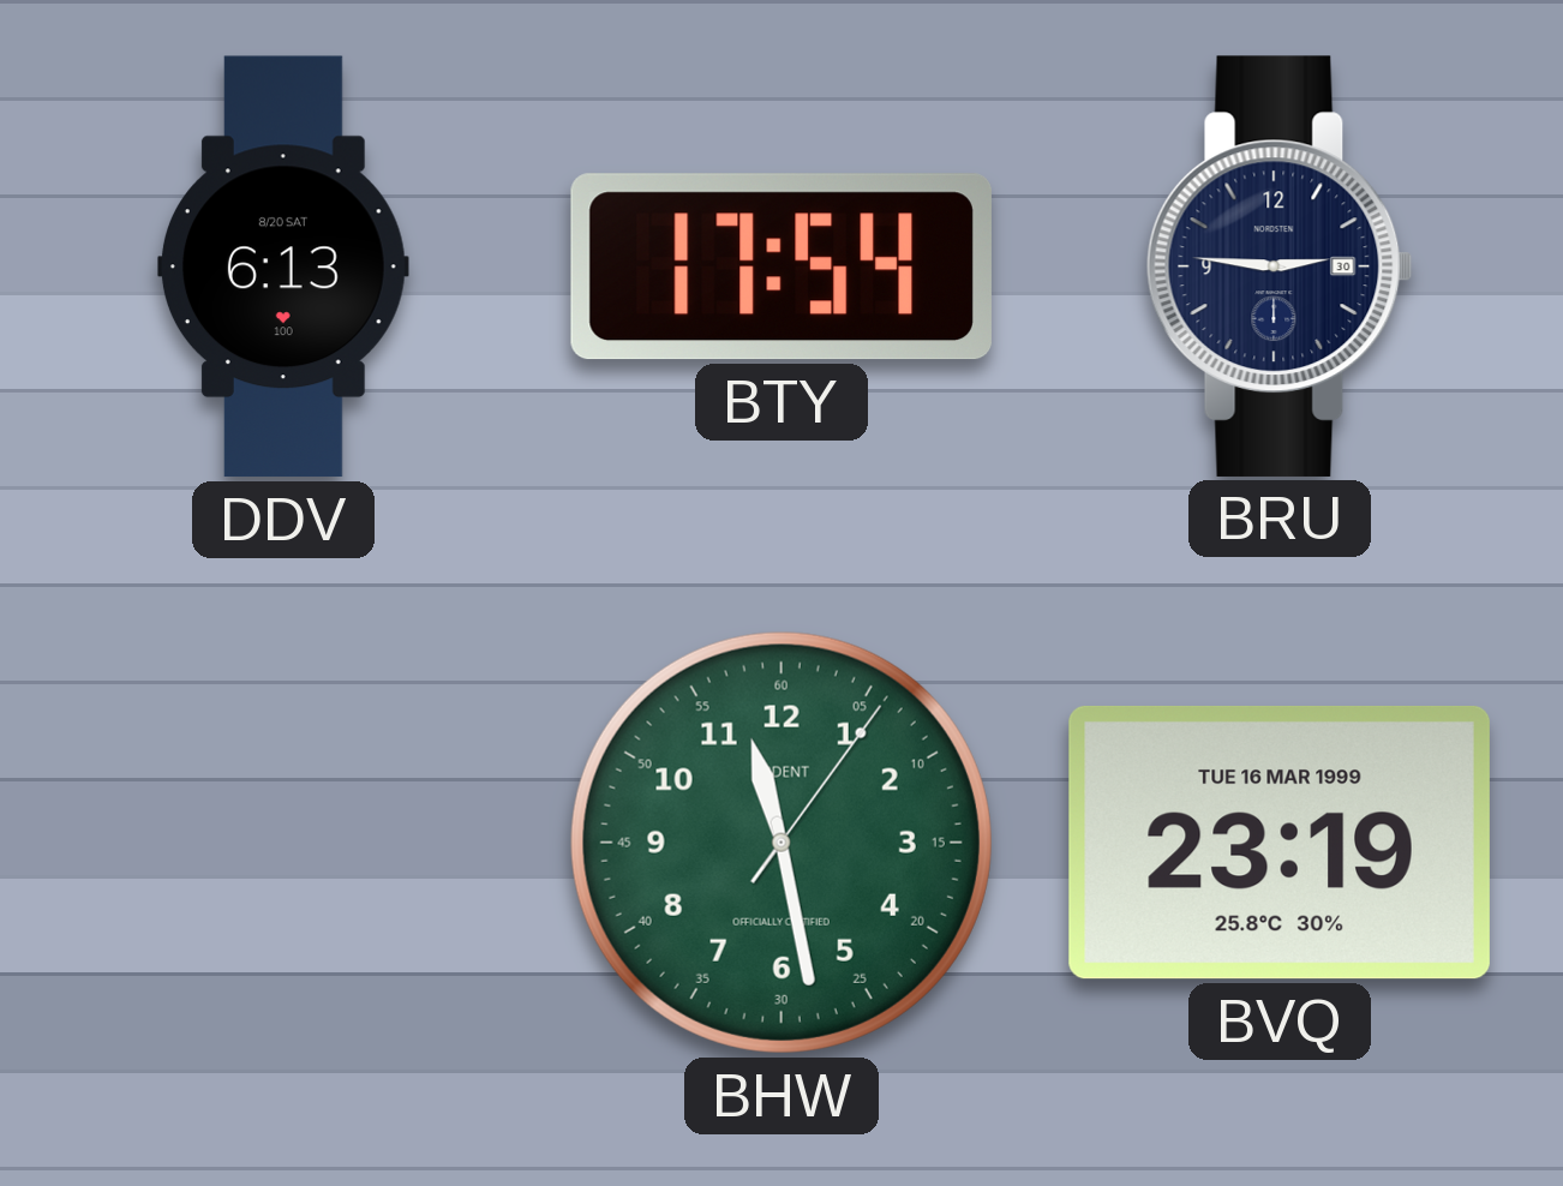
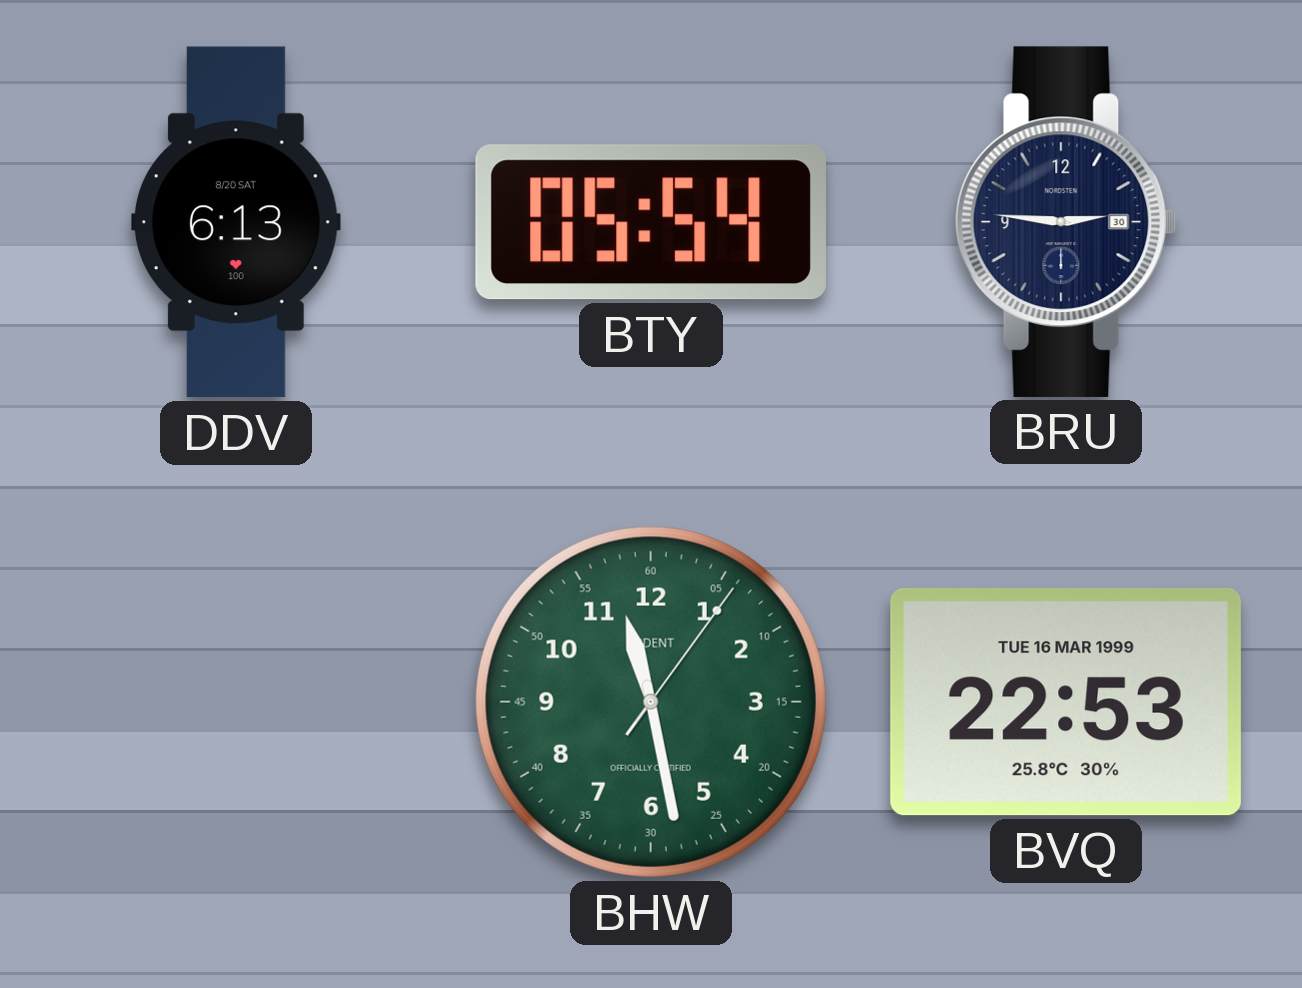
BTY: 17:54 -> 05:54 (651, 222)
BVQ: 23:19 -> 22:53 (1066, 702)
